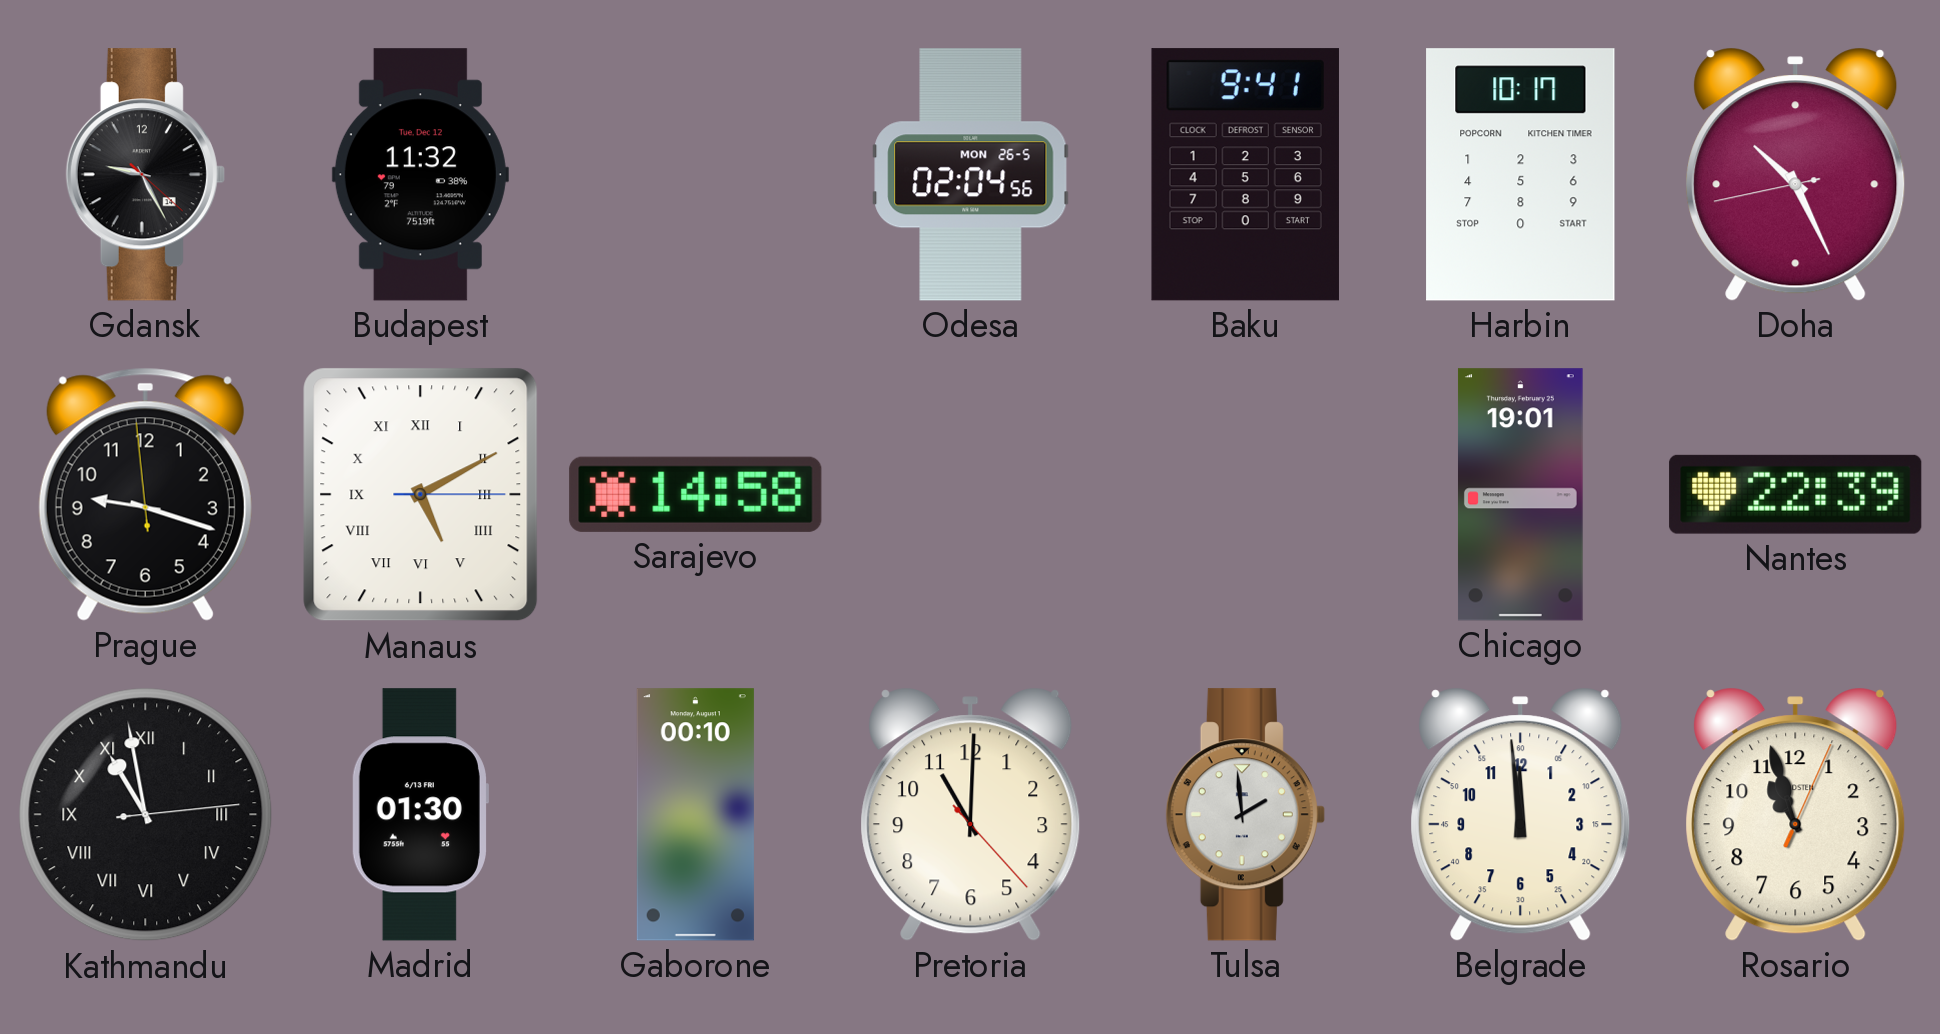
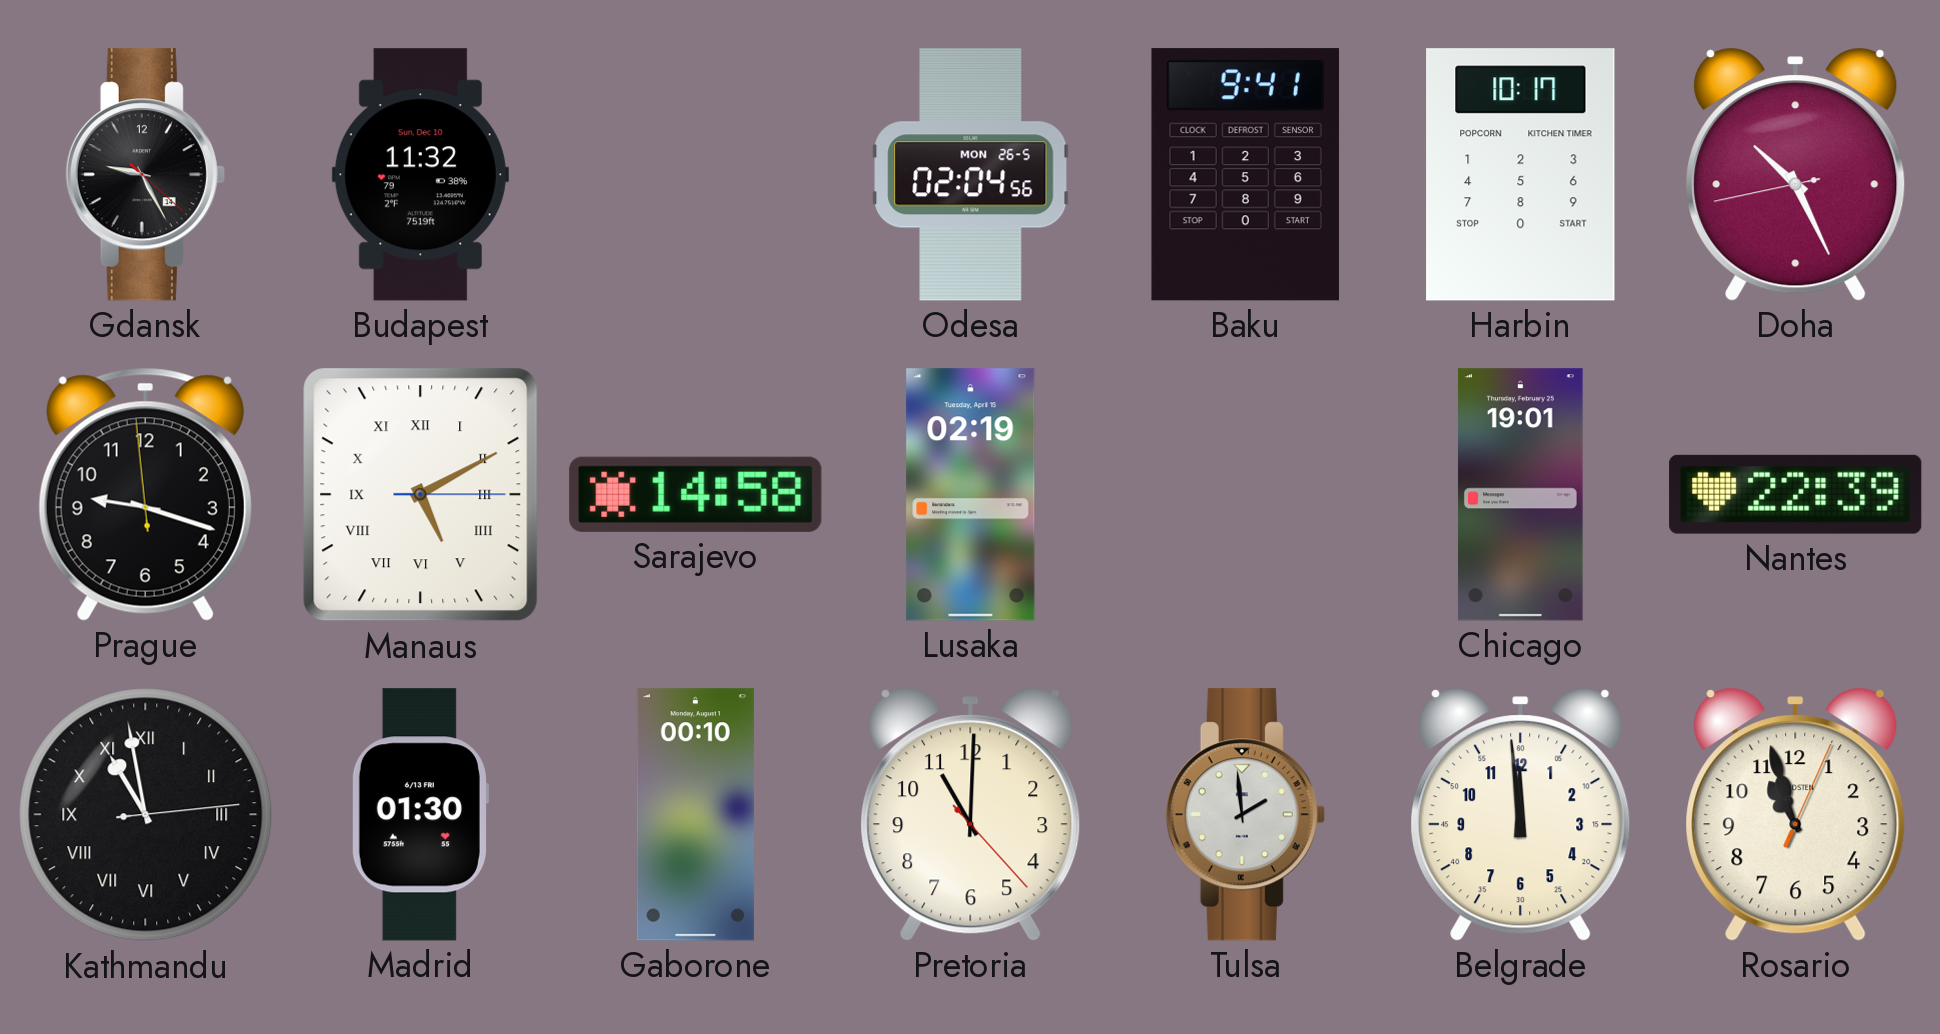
Budapest date: Tue, Dec 12 -> Sun, Dec 10 (420, 175)
Lusaka: none -> 02:19 (971, 495)
